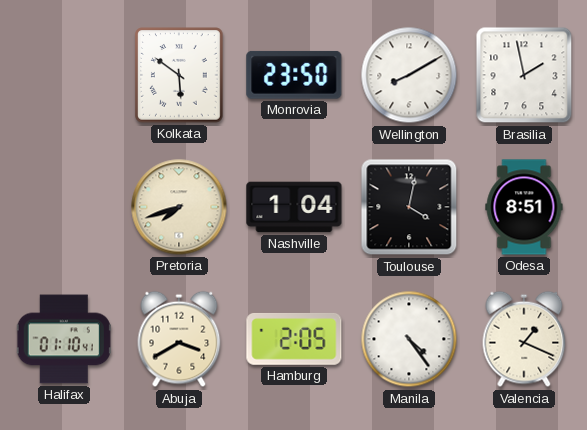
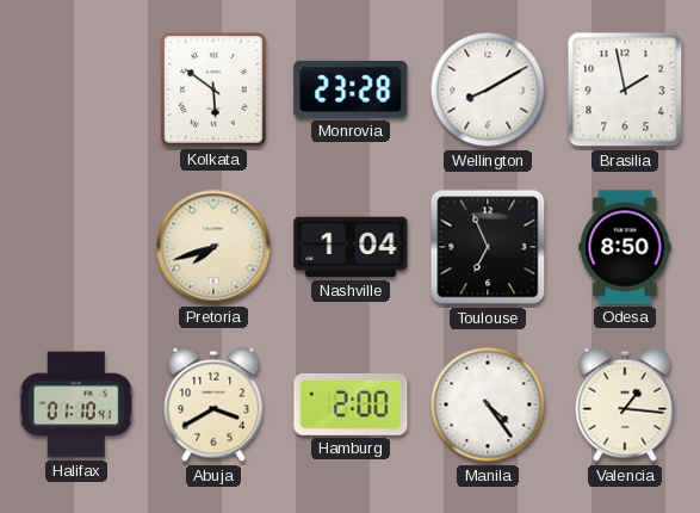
Monrovia: 23:50 -> 23:28 (351, 89)
Toulouse: 4:02 -> 6:56 (488, 247)
Odesa: 8:51 -> 8:50 (625, 247)
Hamburg: 2:05 -> 2:00 (351, 404)
Valencia: 1:19 -> 1:16 (625, 404)
